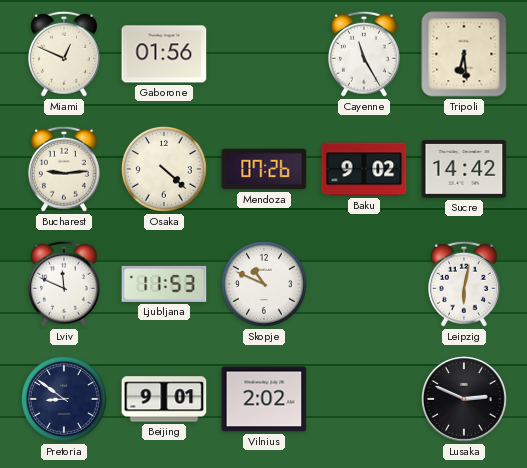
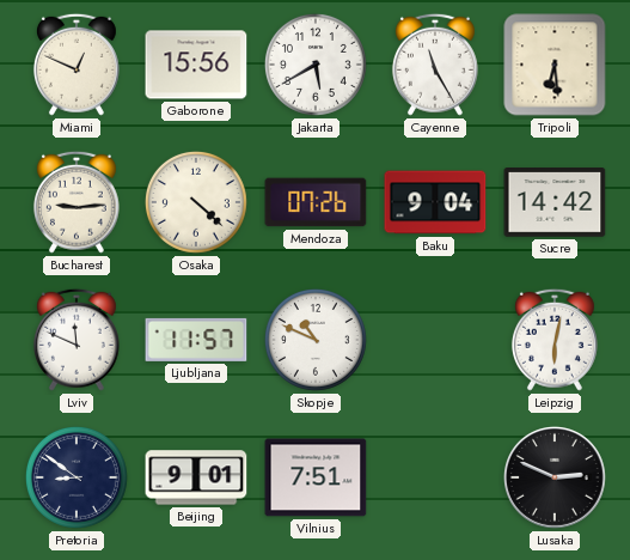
Gaborone: 01:56 -> 15:56 (196, 65)
Jakarta: none -> 5:40 (316, 65)
Baku: 9:02 -> 9:04 (435, 202)
Ljubljana: 11:53 -> 11:57 (196, 340)
Vilnius: 2:02 -> 7:51 (316, 477)
